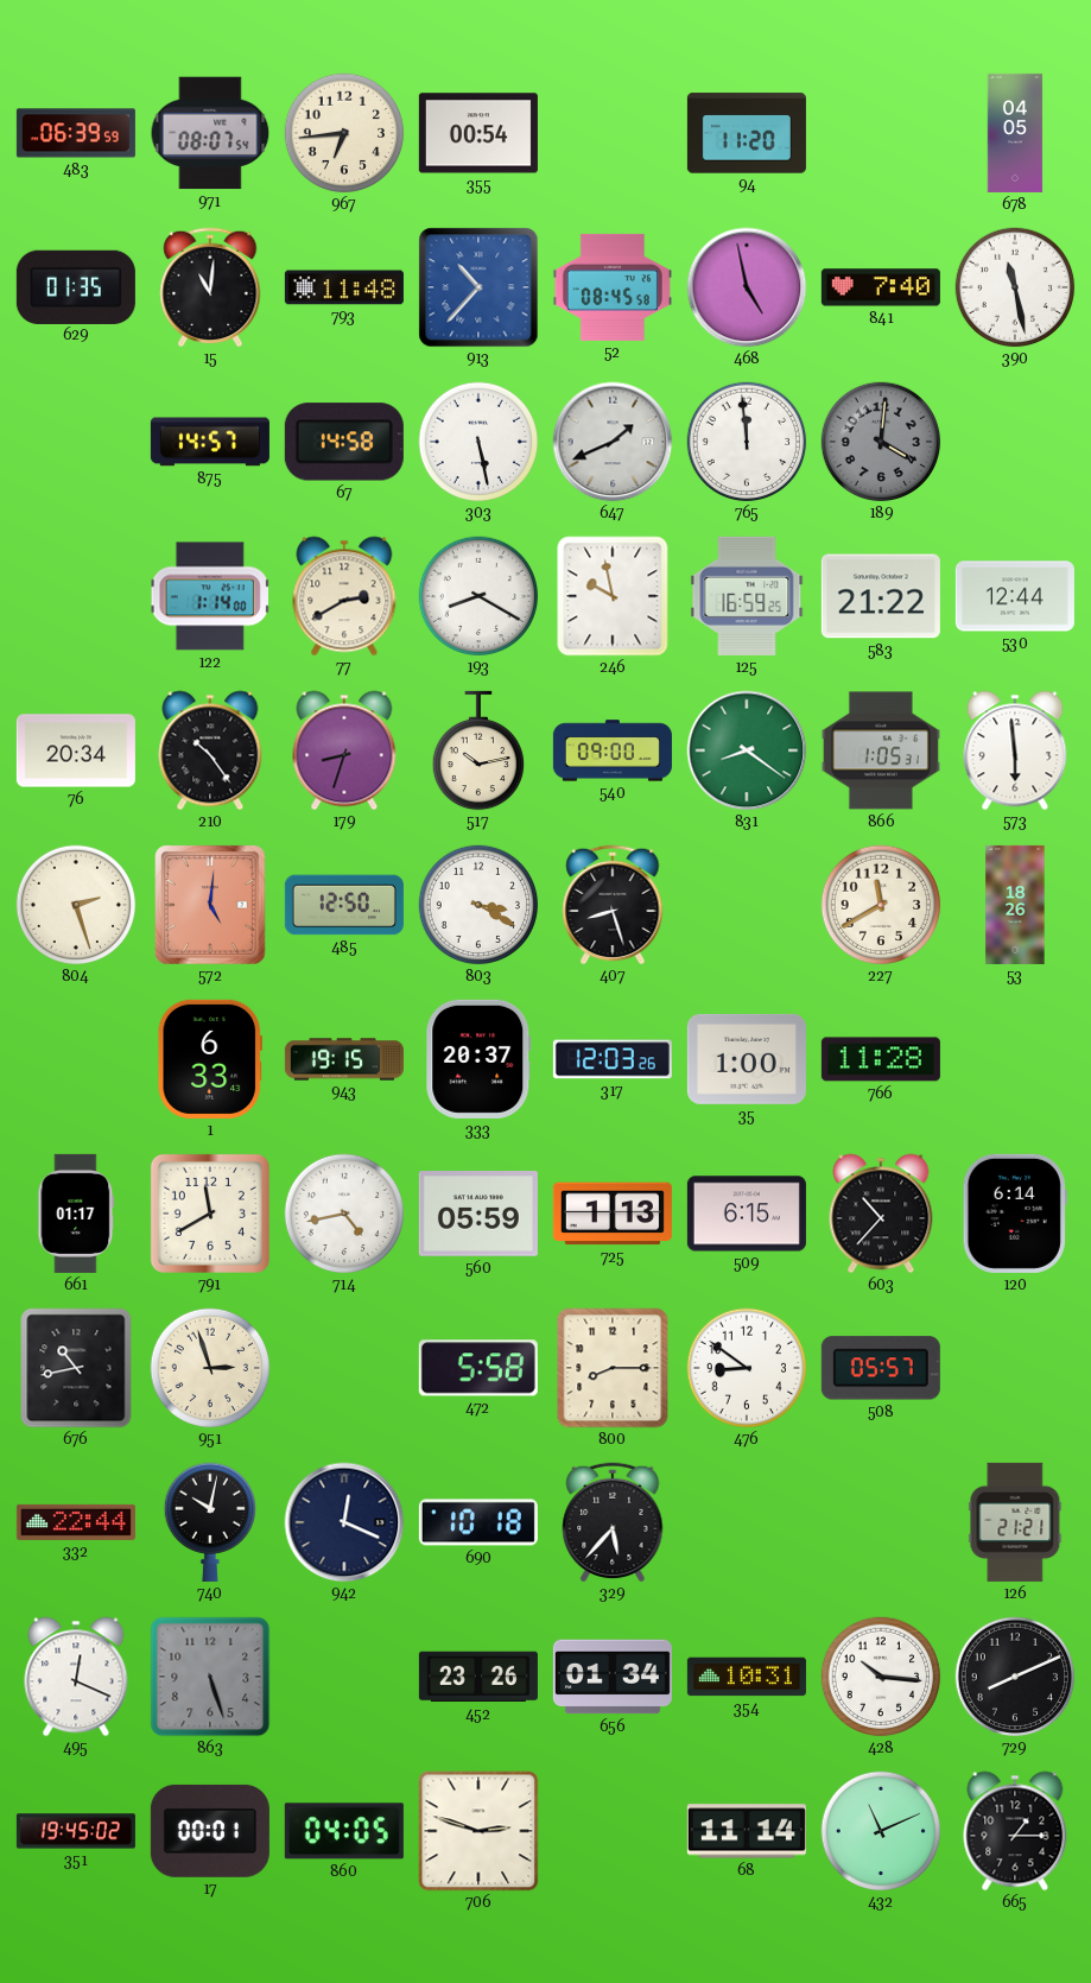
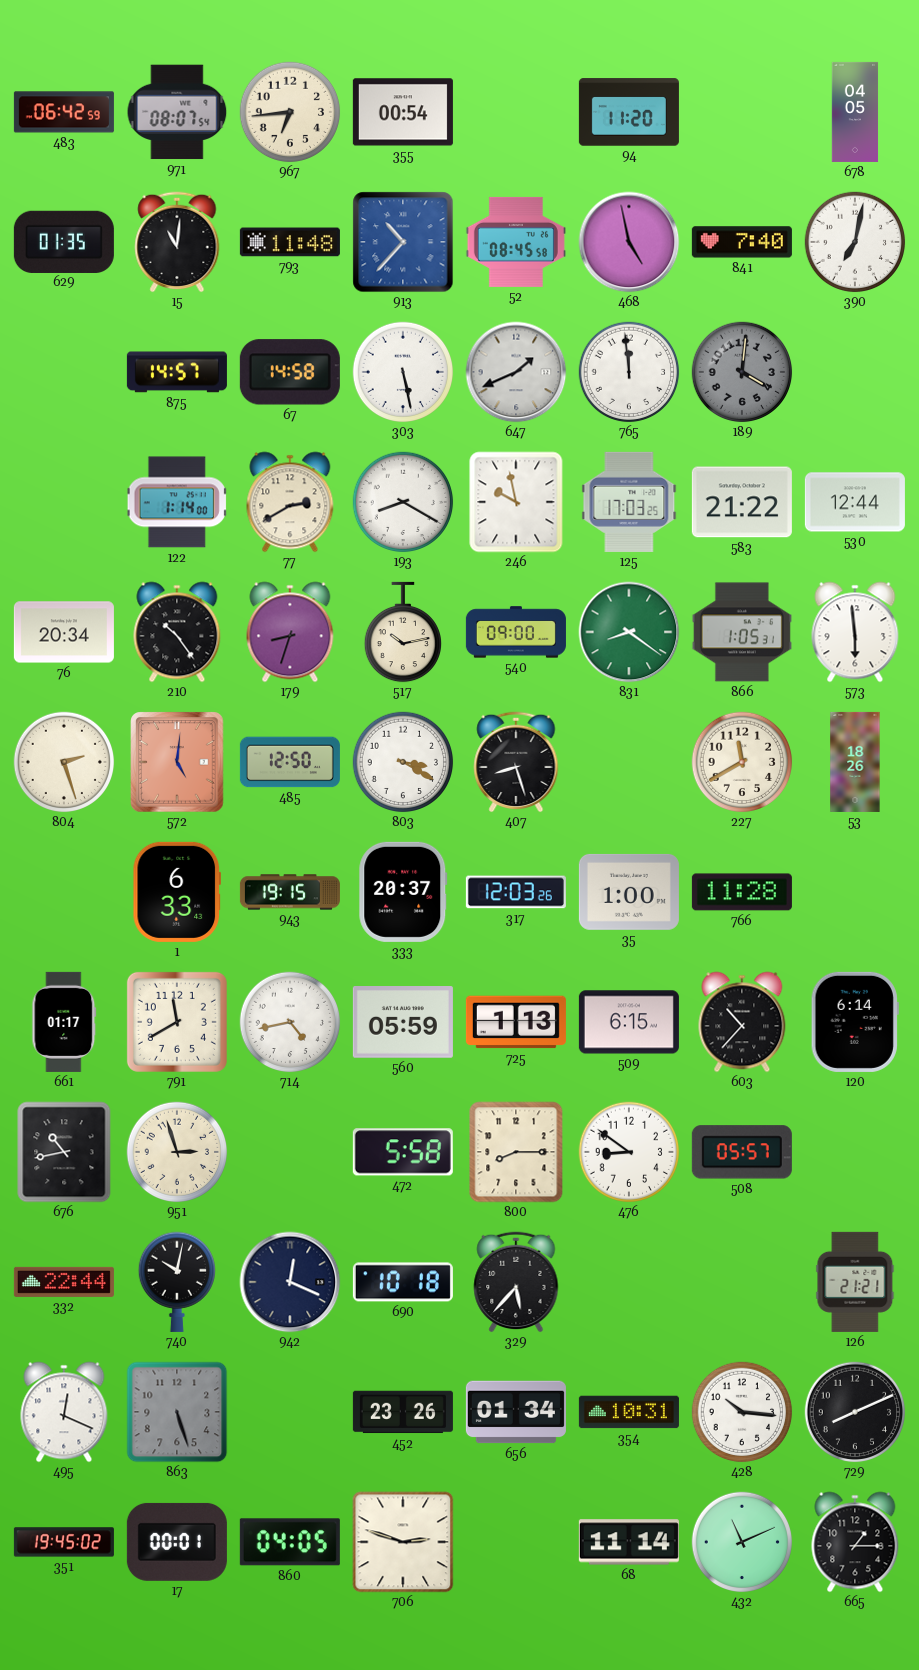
483: 06:39 -> 06:42 (64, 112)
390: 11:28 -> 7:02 (855, 242)
125: 16:59 -> 17:03 (629, 502)
